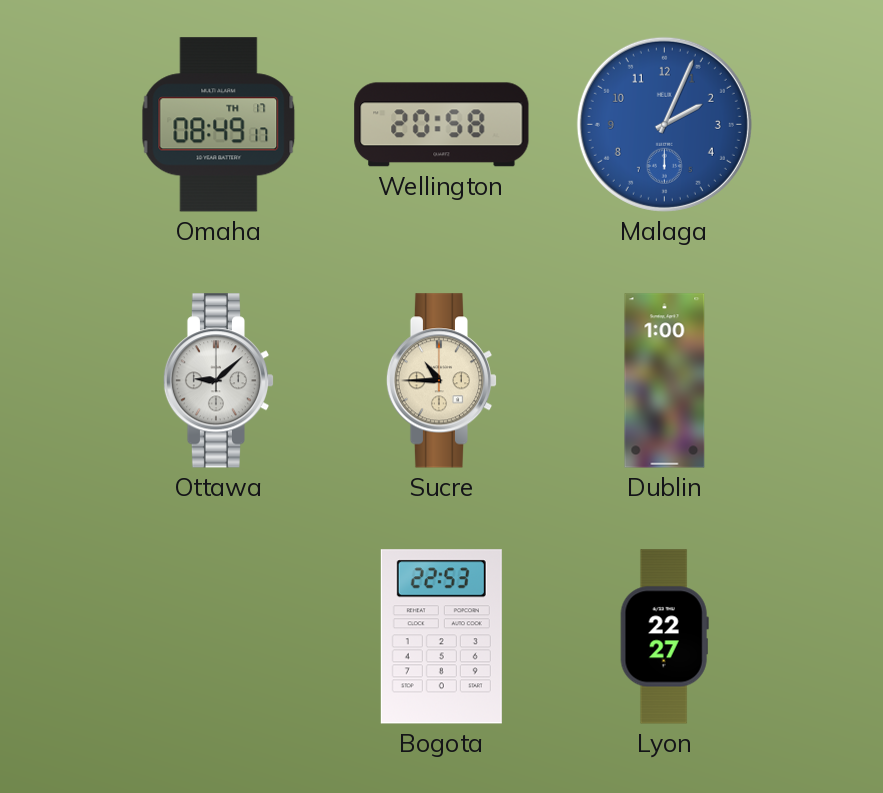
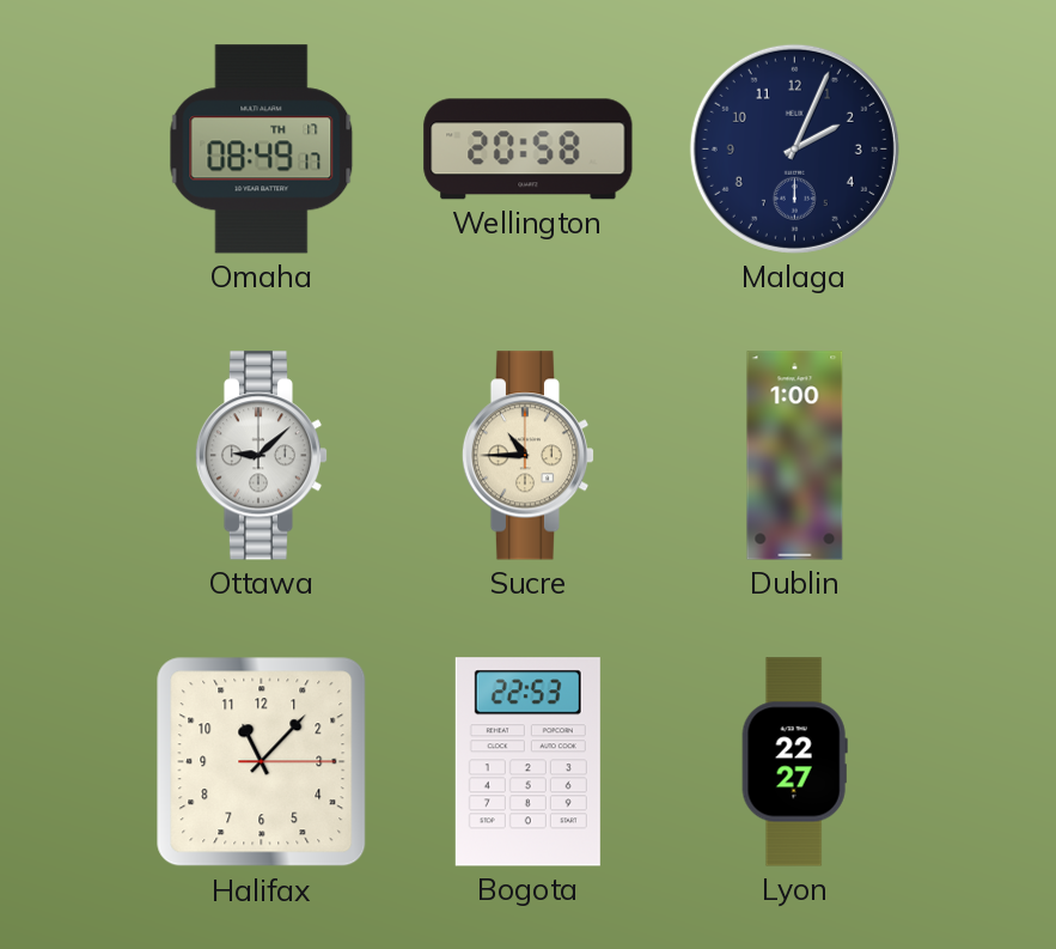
Malaga dial: blue -> navy (794, 148)
Halifax: none -> 11:07 (262, 762)
